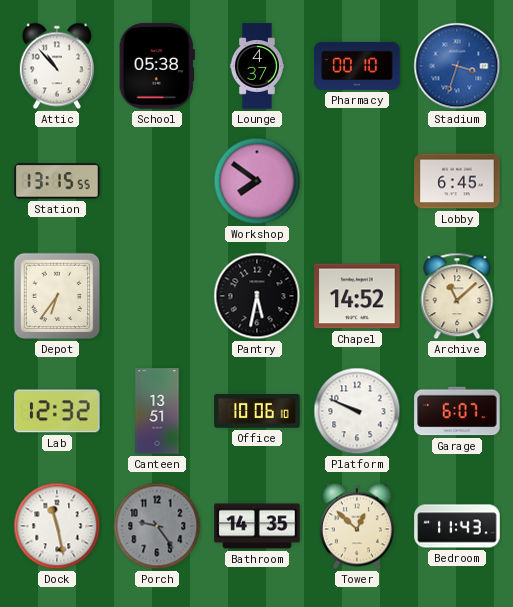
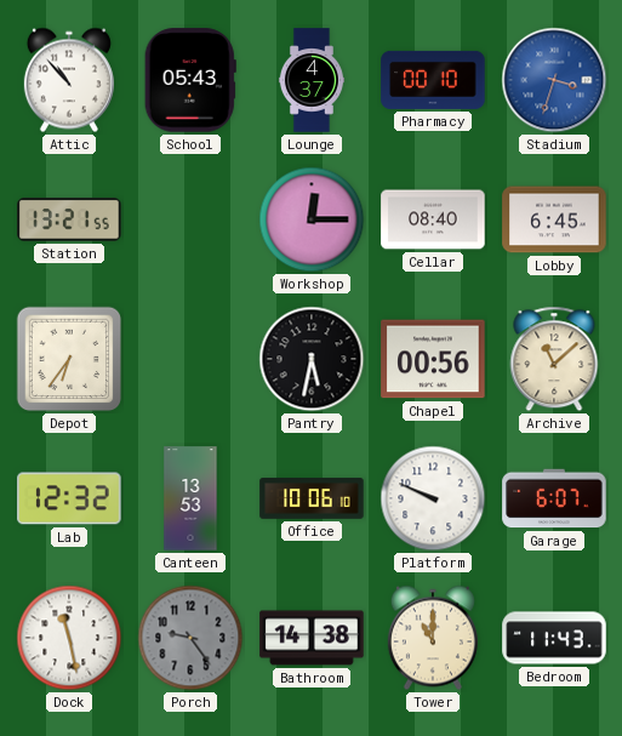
School: 05:38 -> 05:43 (190, 80)
Station: 13:15 -> 13:21 (69, 219)
Workshop: 7:51 -> 12:15 (312, 219)
Cellar: none -> 08:40 (433, 219)
Chapel: 14:52 -> 00:56 (433, 359)
Canteen: 13:51 -> 13:53 (190, 498)
Bathroom: 14:35 -> 14:38 (312, 638)
Tower: 12:52 -> 11:00 (433, 638)
